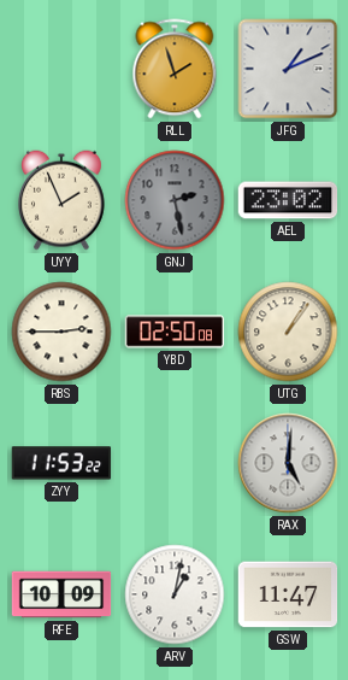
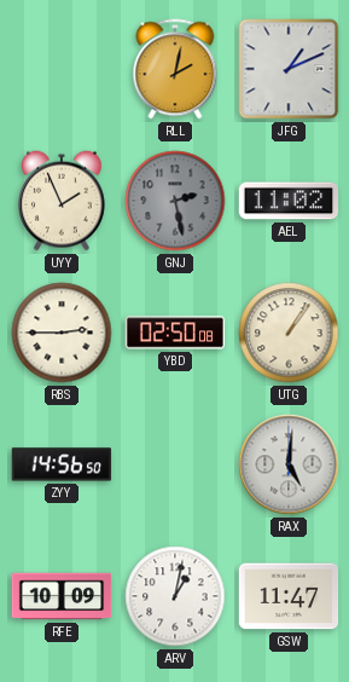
RLL: 1:57 -> 2:02 (175, 69)
AEL: 23:02 -> 11:02 (289, 201)
ZYY: 11:53 -> 14:56 (62, 464)
